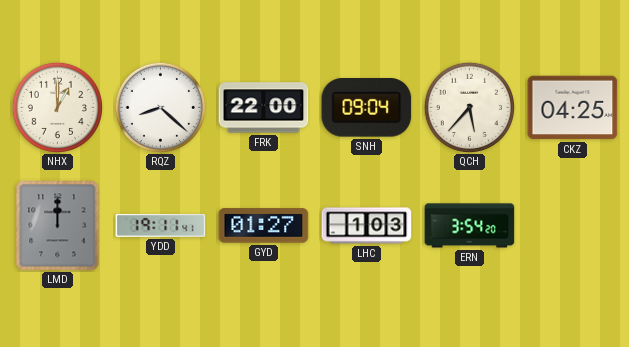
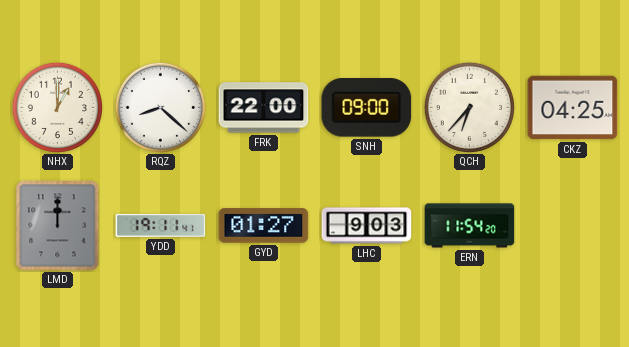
SNH: 09:04 -> 09:00 (367, 108)
QCH: 5:37 -> 6:37 (469, 107)
LHC: 1:03 -> 9:03 (367, 226)
ERN: 3:54 -> 11:54 (470, 226)
